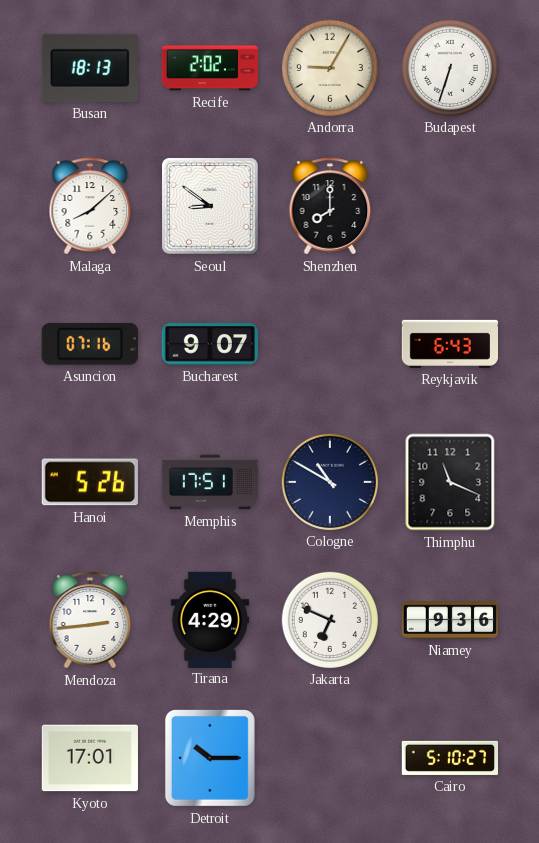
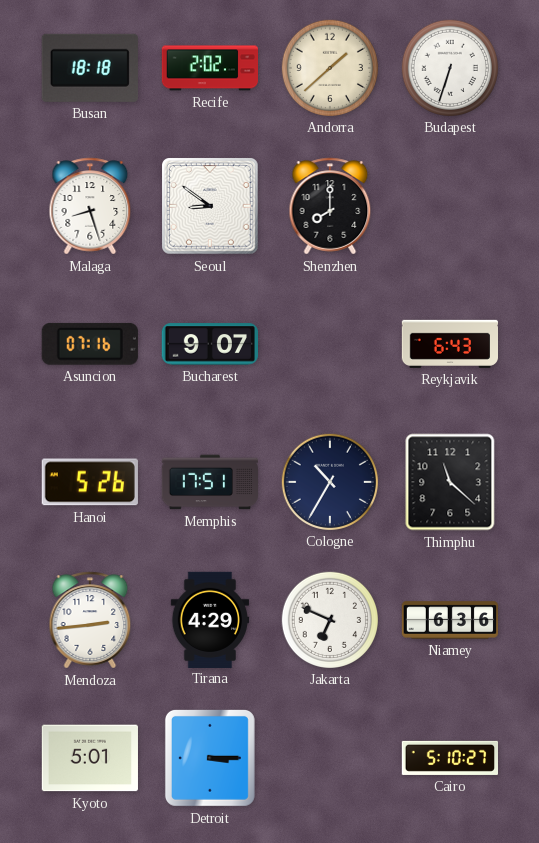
Busan: 18:13 -> 18:18 (90, 68)
Andorra: 9:05 -> 1:38 (329, 67)
Malaga: 8:08 -> 8:27 (90, 206)
Cologne: 10:50 -> 10:35 (329, 481)
Thimphu: 11:19 -> 11:22 (450, 482)
Niamey: 9:36 -> 6:36 (450, 620)
Kyoto: 17:01 -> 5:01 (89, 758)
Detroit: 10:15 -> 3:15 (210, 758)
